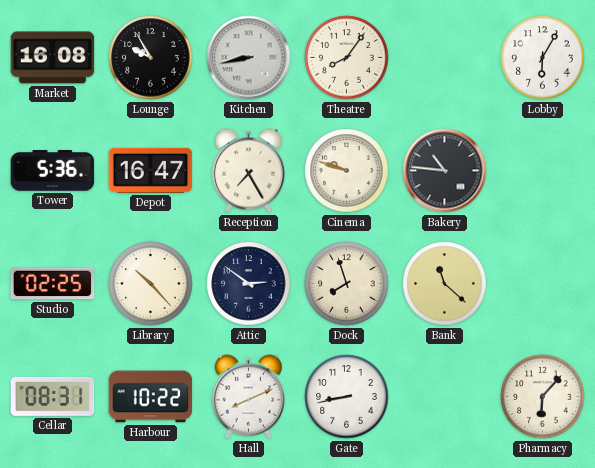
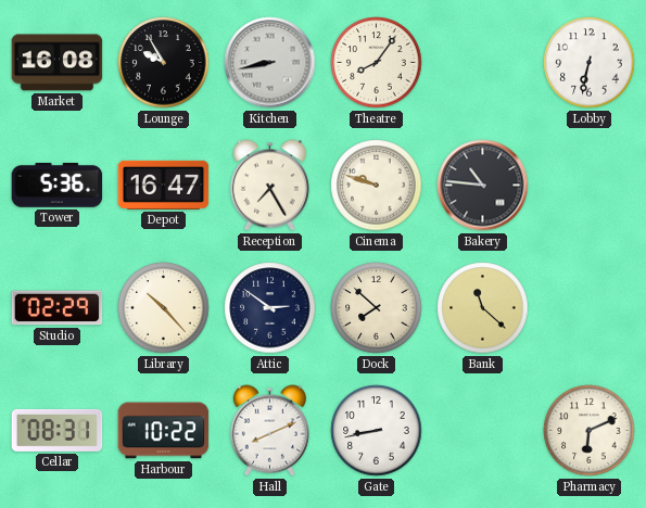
Lobby: 6:05 -> 6:32 (590, 63)
Studio: 02:25 -> 02:29 (58, 308)
Dock: 7:57 -> 7:52 (377, 308)
Pharmacy: 6:07 -> 6:11 (590, 431)
